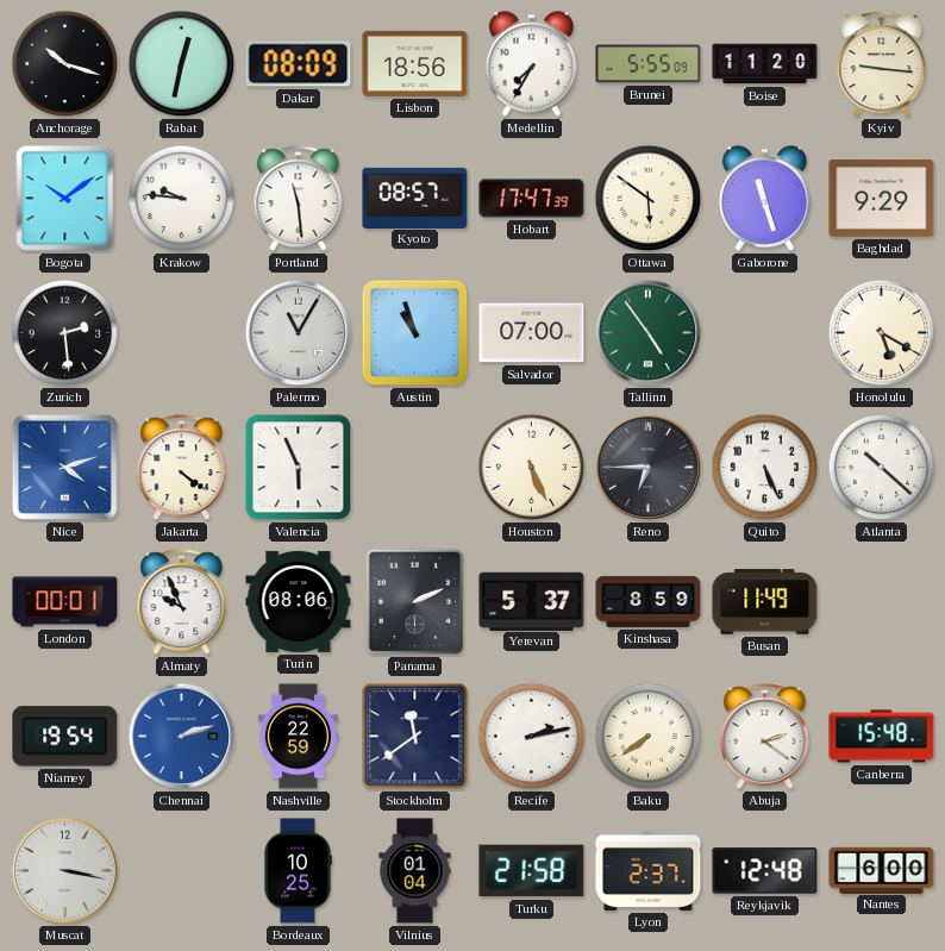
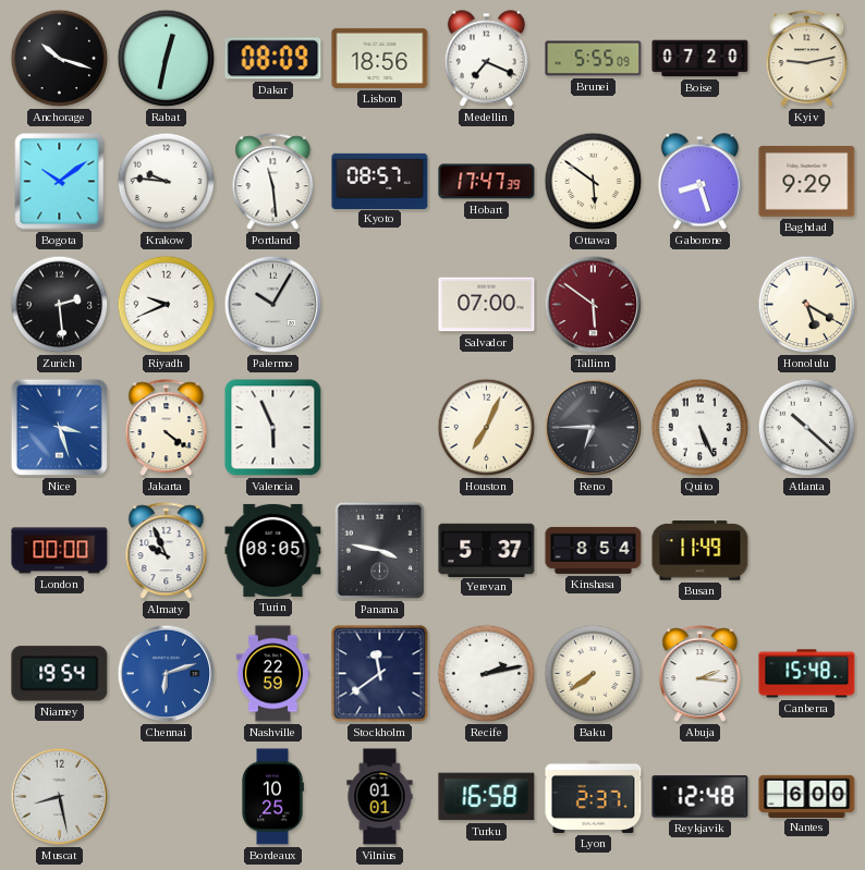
Medellin: 7:35 -> 7:19 (486, 59)
Boise: 11:20 -> 07:20 (700, 59)
Kyiv: 9:16 -> 9:13 (807, 59)
Gaborone: 11:27 -> 8:27 (699, 182)
Riyadh: none -> 9:41 (167, 305)
Palermo: 11:05 -> 10:05 (273, 305)
Austin: 10:57 -> none (415, 333)
Tallinn: 4:54 -> 5:51 (594, 305)
Tallinn dial: green -> burgundy (594, 305)
Nice: 4:12 -> 3:27 (59, 427)
Houston: 5:26 -> 7:04 (487, 428)
London: 00:01 -> 00:00 (60, 551)
Turin: 08:06 -> 08:05 (273, 550)
Panama: 2:11 -> 3:47 (380, 551)
Kinshasa: 8:59 -> 8:54 (594, 550)
Chennai: 2:12 -> 6:12 (167, 674)
Abuja: 2:21 -> 2:16 (700, 674)
Muscat: 3:17 -> 8:28 (60, 797)
Vilnius: 01:04 -> 01:01 (380, 797)
Turku: 21:58 -> 16:58 (487, 797)
